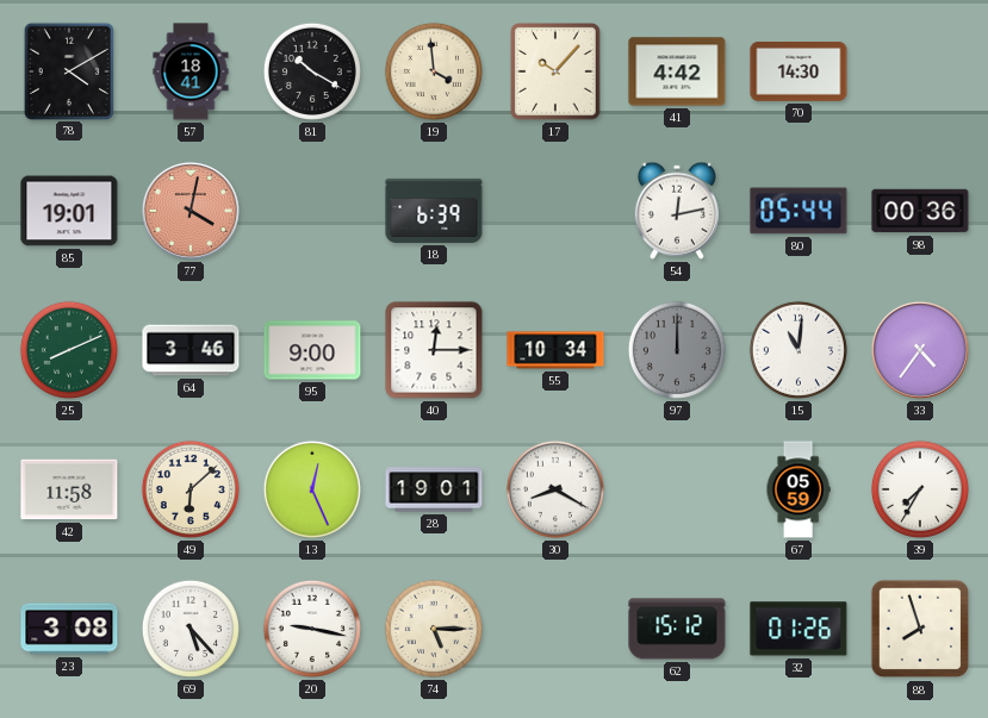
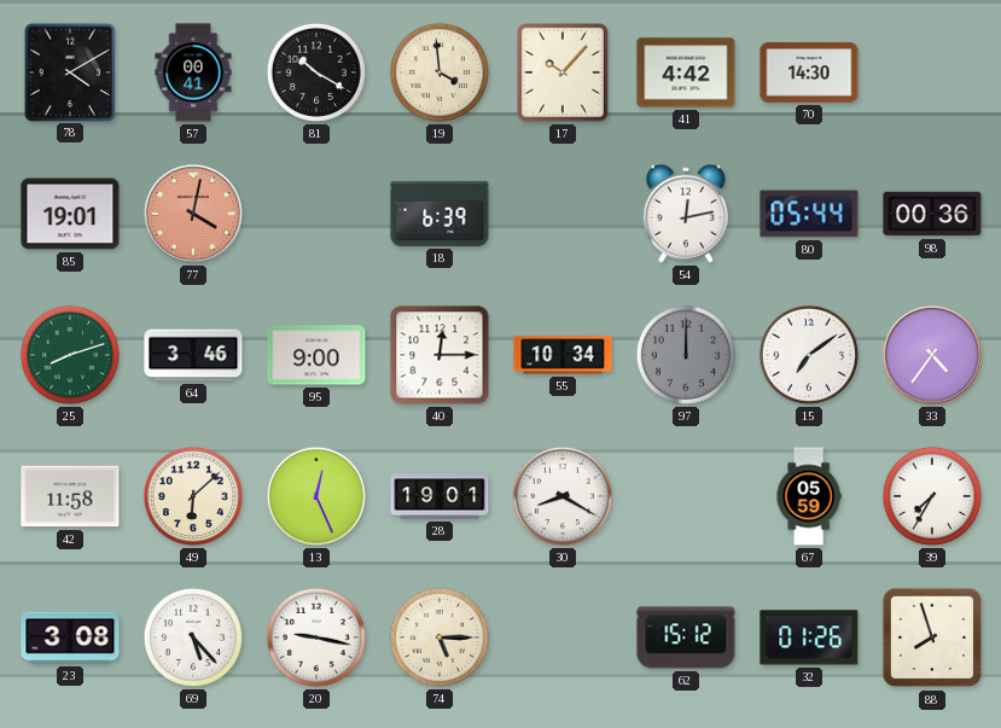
57: 18:41 -> 00:41 (193, 72)
25: 8:11 -> 8:12 (70, 355)
15: 11:01 -> 7:09 (809, 355)
